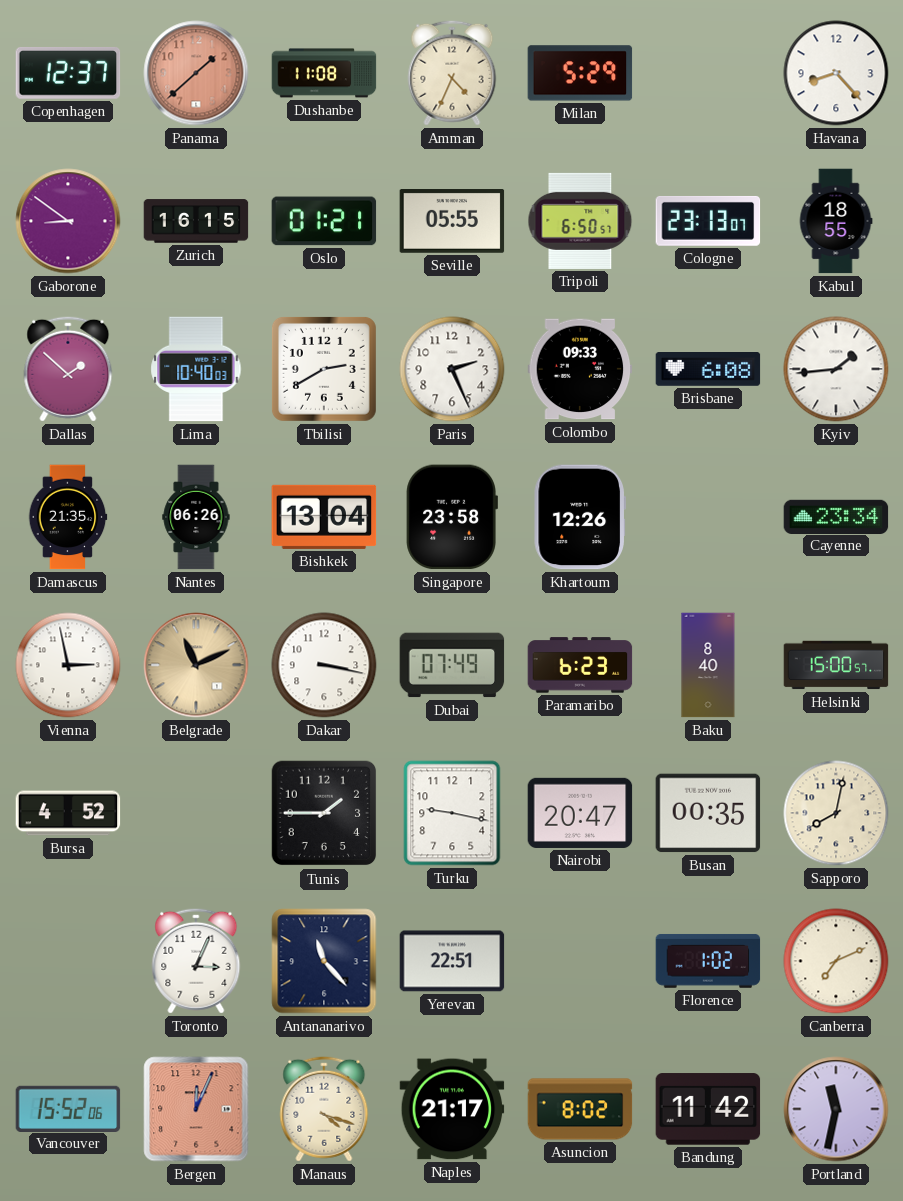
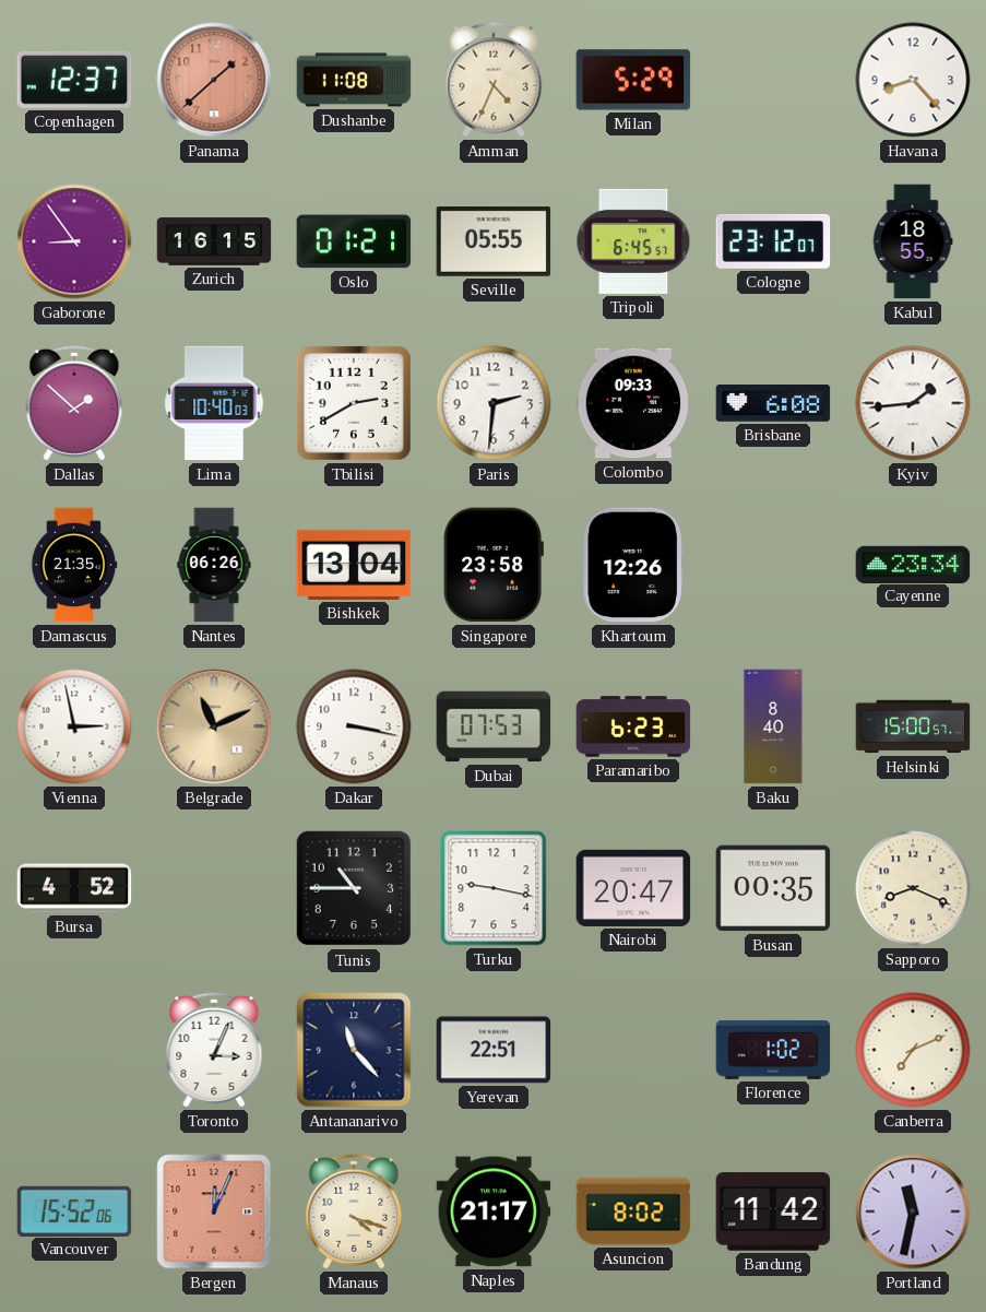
Gaborone: 8:51 -> 8:54 (74, 241)
Tripoli: 6:50 -> 6:45 (633, 241)
Cologne: 23:13 -> 23:12 (773, 241)
Paris: 2:26 -> 2:31 (494, 403)
Dubai: 07:49 -> 07:53 (494, 726)
Tunis: 1:45 -> 10:45 (354, 888)
Sapporo: 8:02 -> 8:19 (913, 888)
